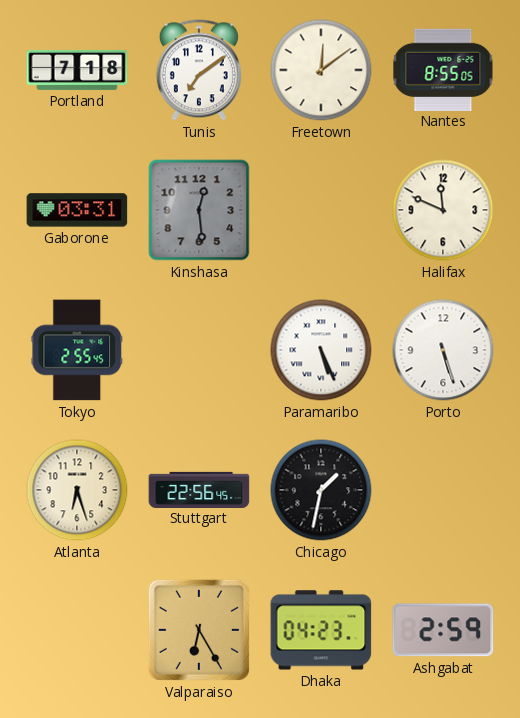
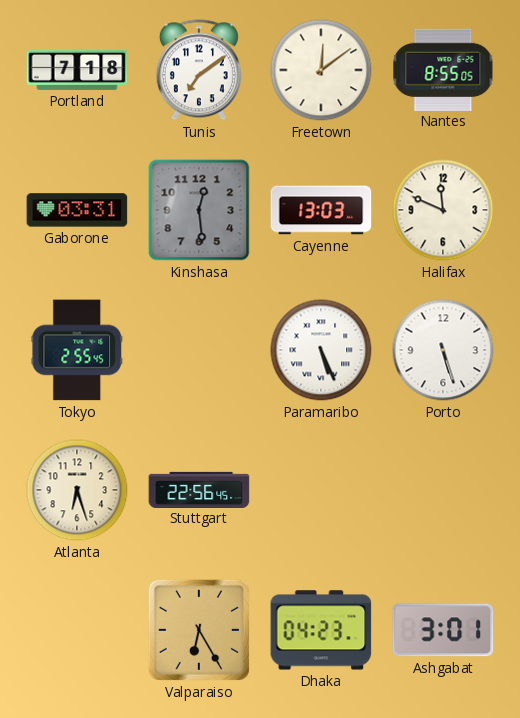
Cayenne: none -> 13:03 (321, 210)
Chicago: 1:32 -> none (321, 490)
Ashgabat: 2:59 -> 3:01 (443, 630)
